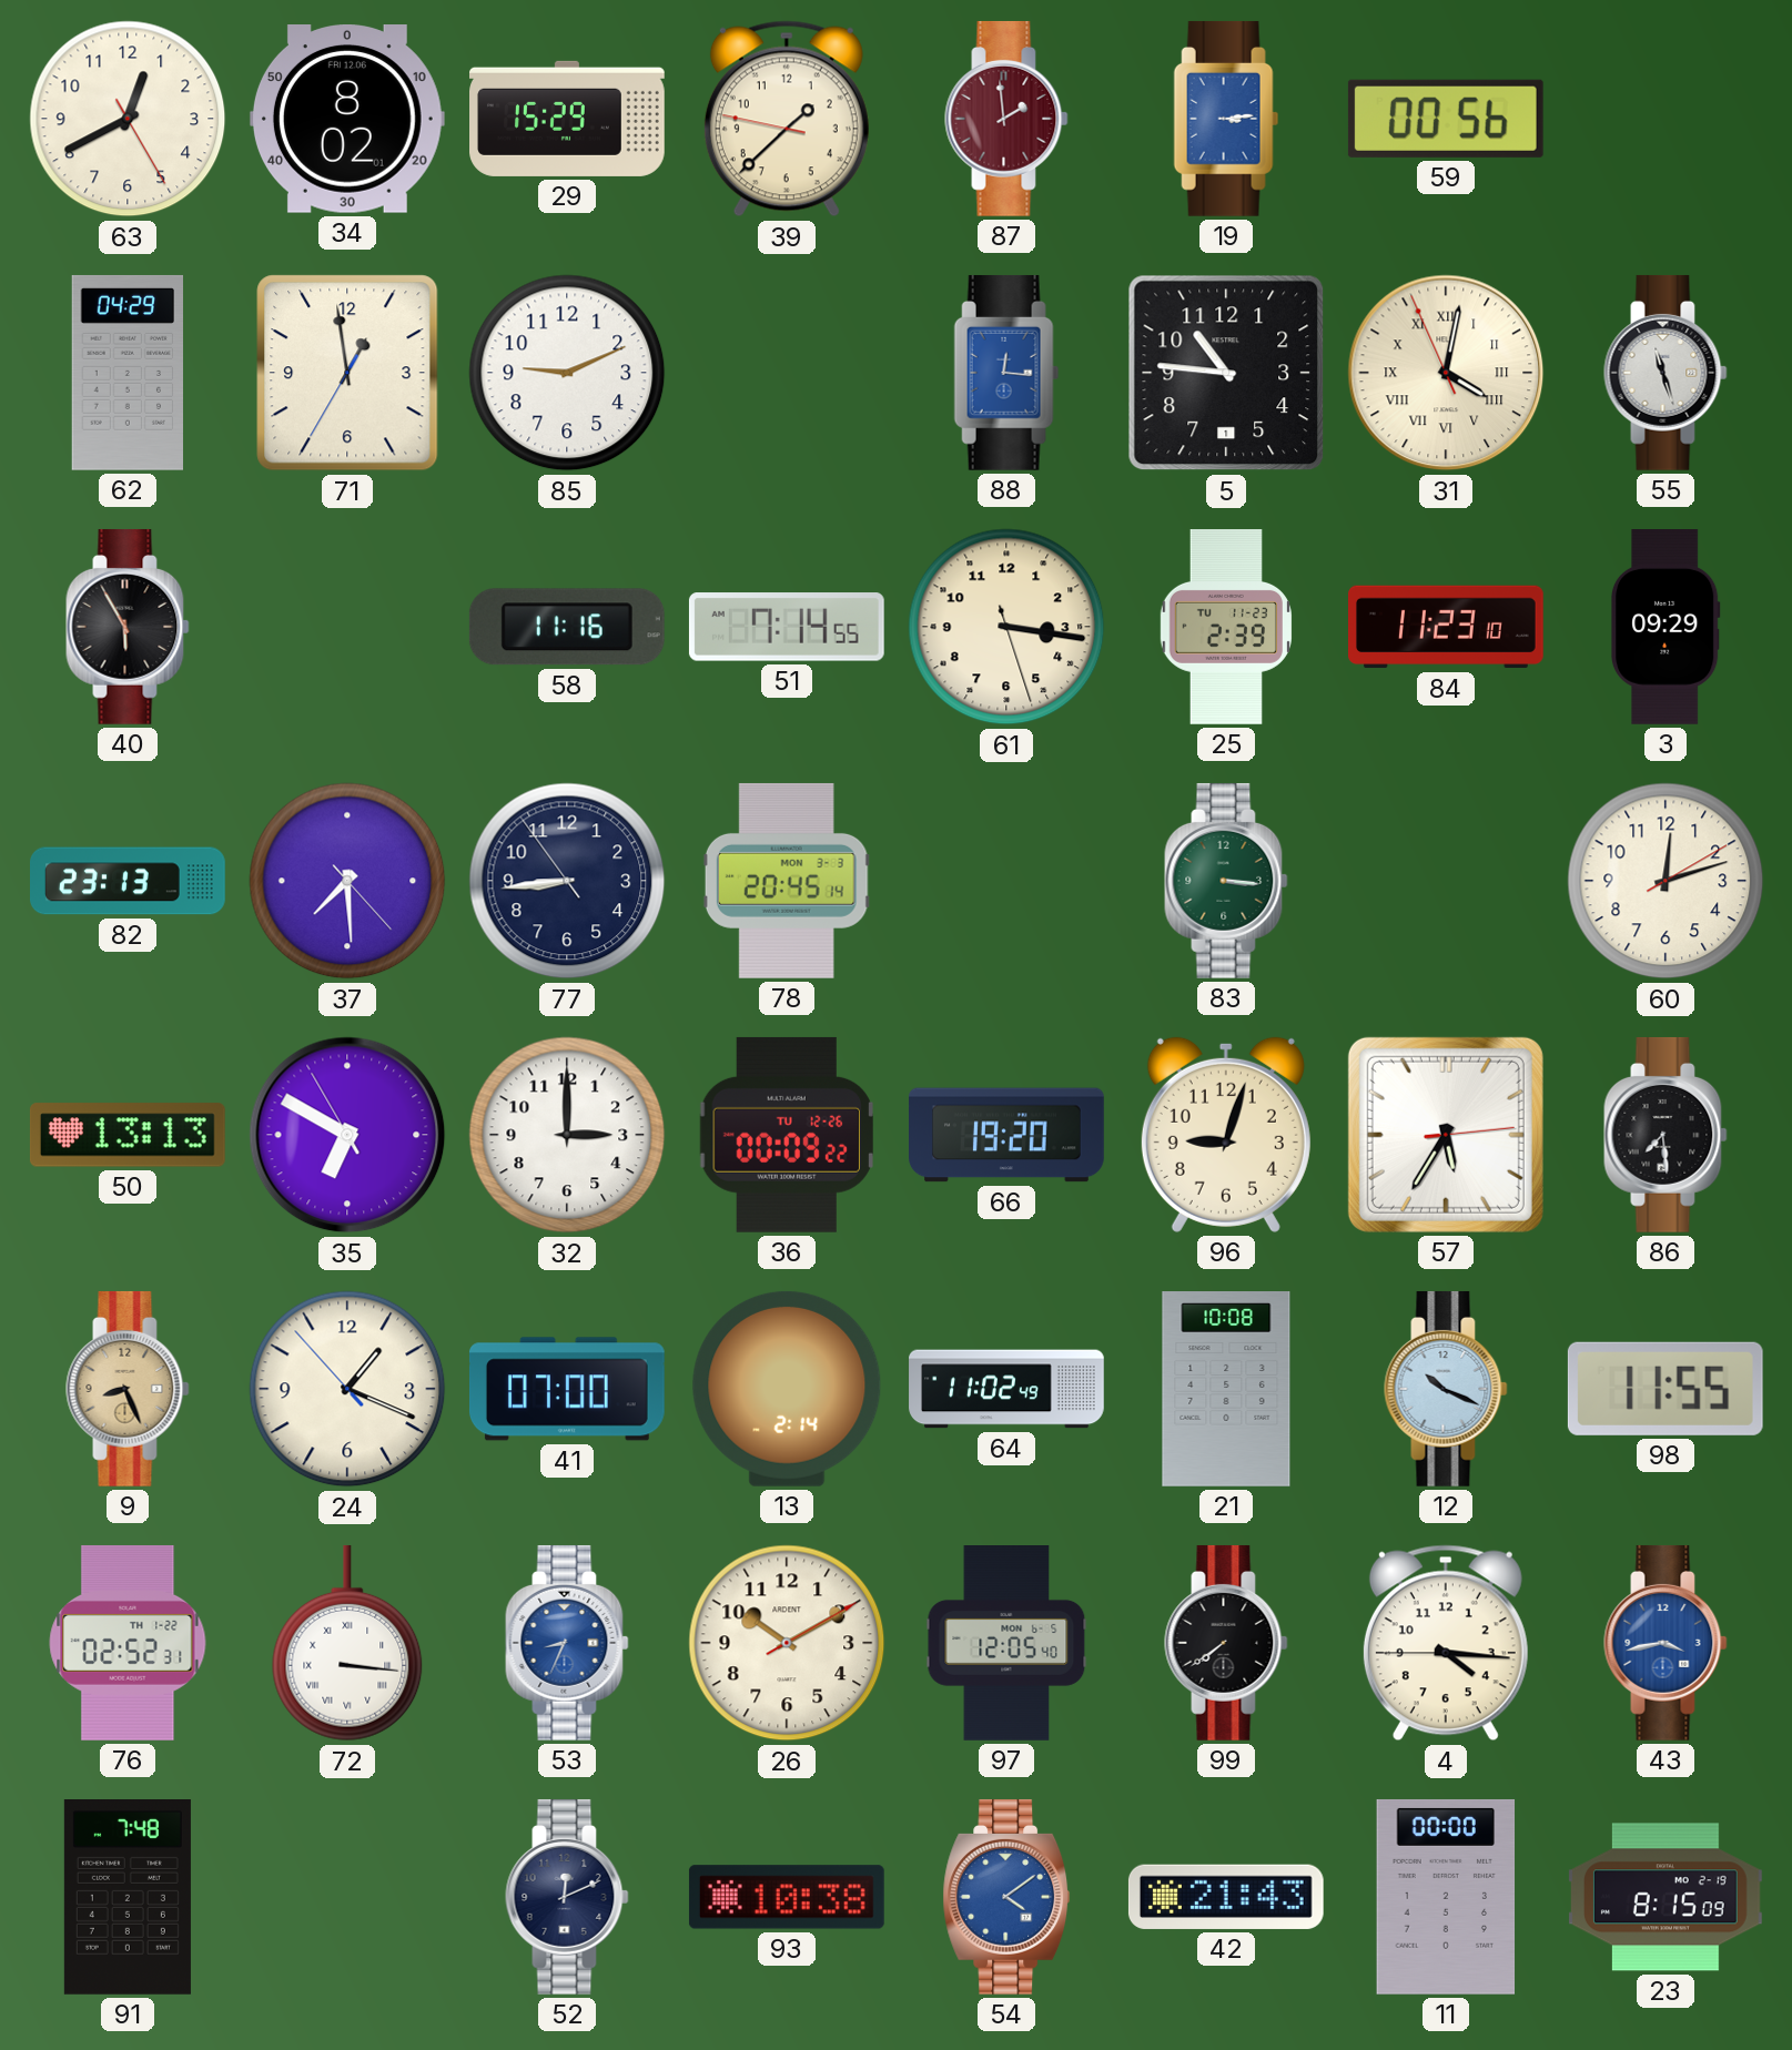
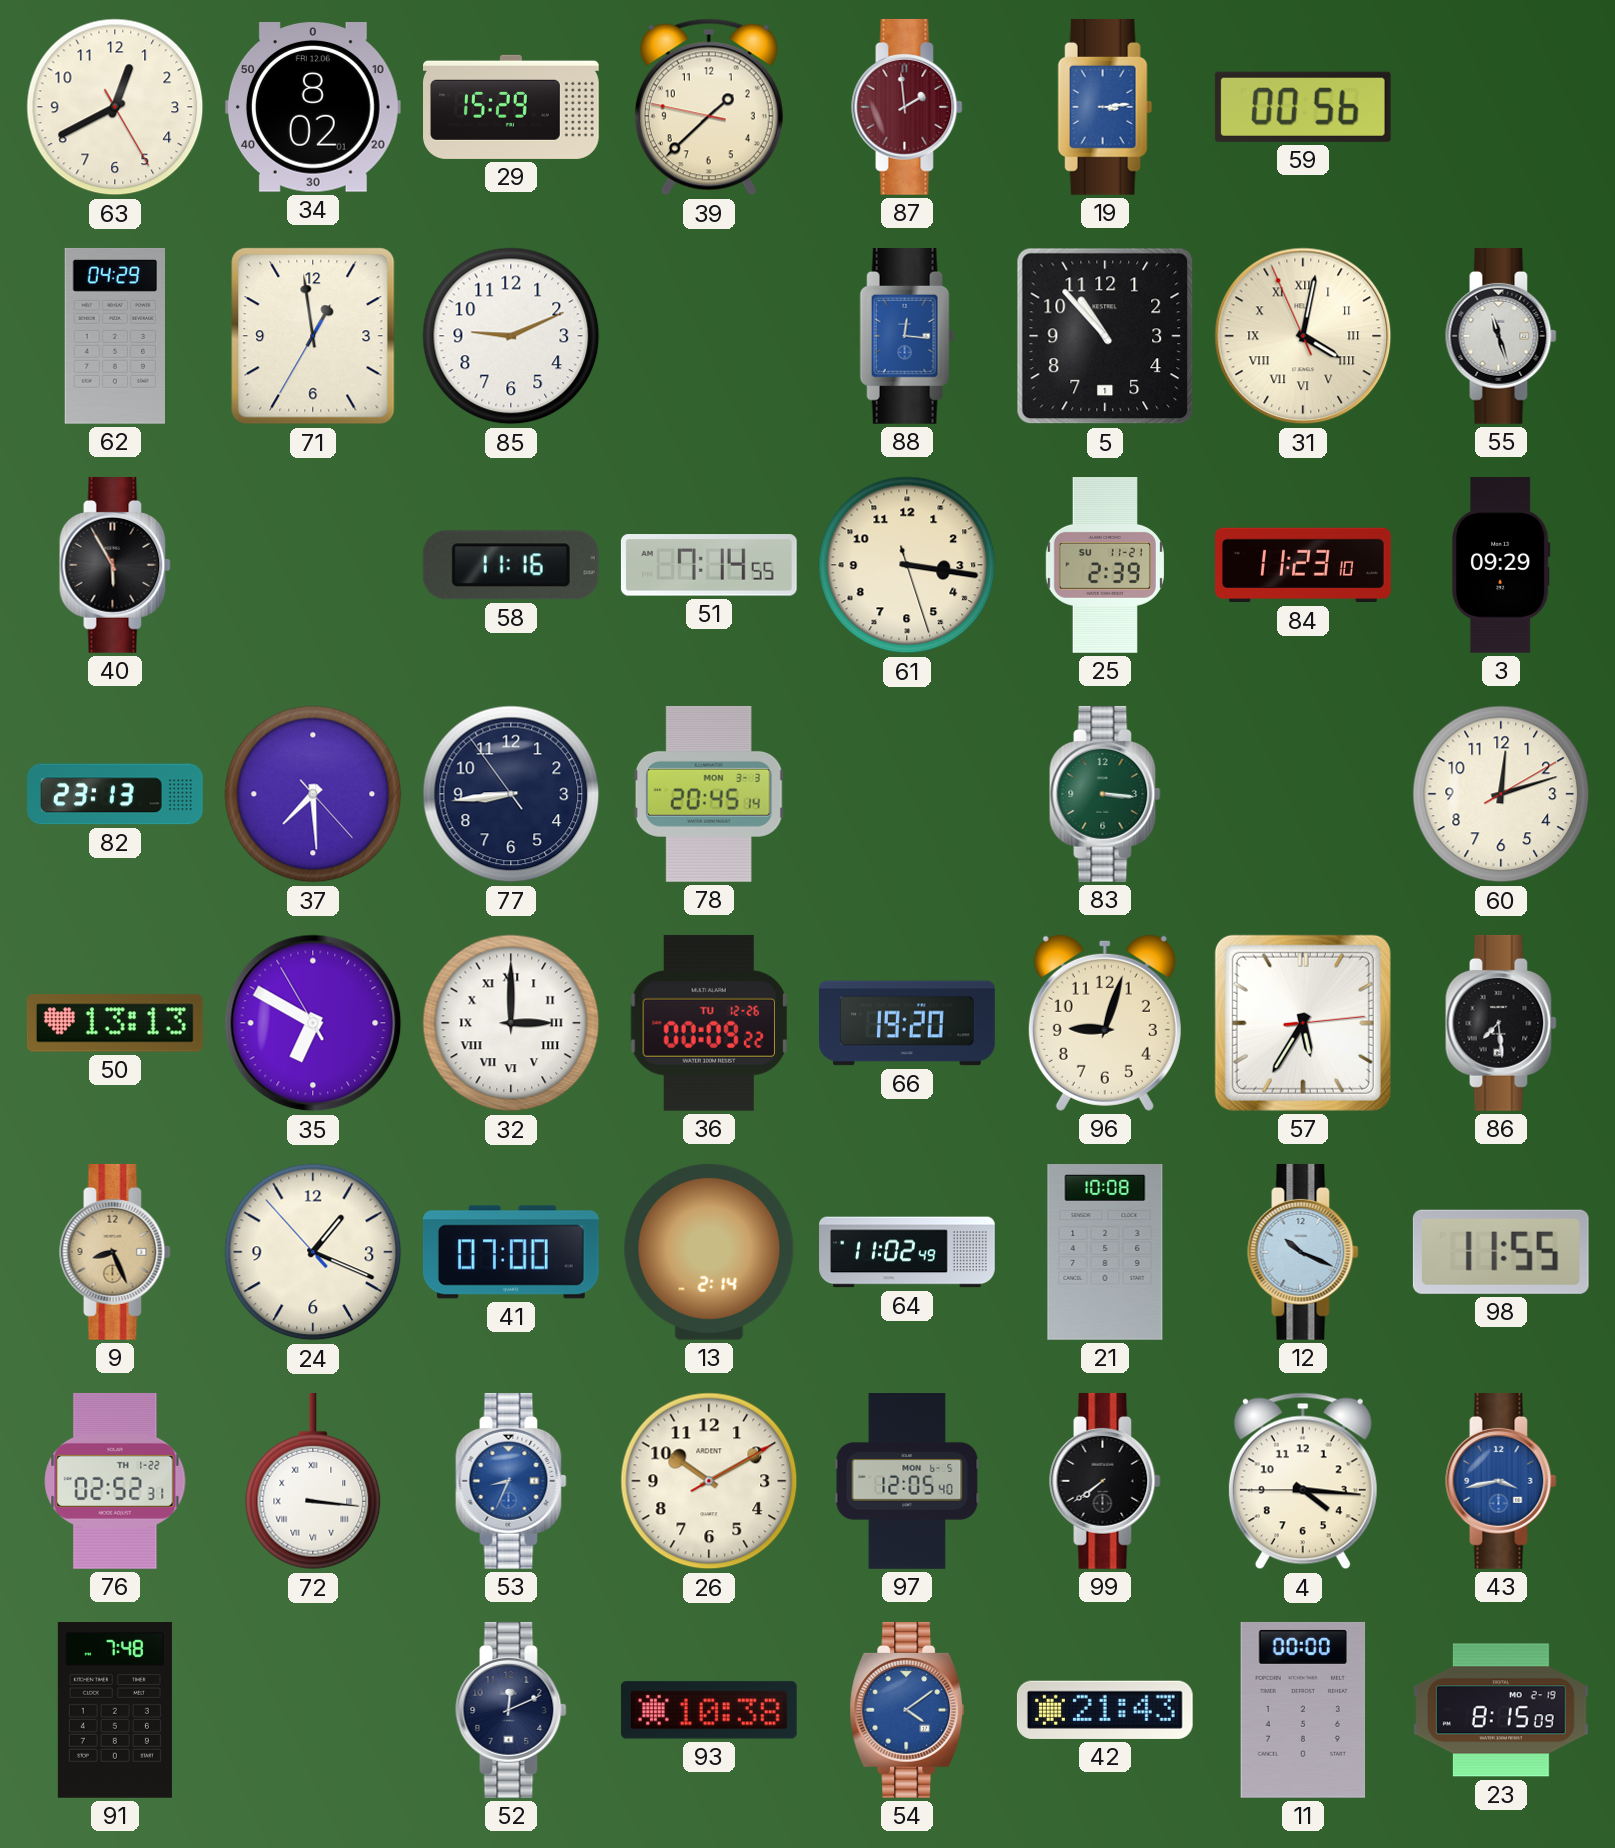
5: 10:46 -> 10:53 (1105, 336)
25 date: TU 11-23 -> SU 11-21 (1105, 566)
32 numerals: Arabic -> Roman (511, 1023)
